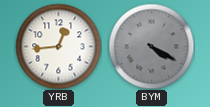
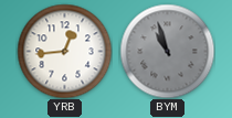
BYM: 4:20 -> 10:57 (167, 51)
